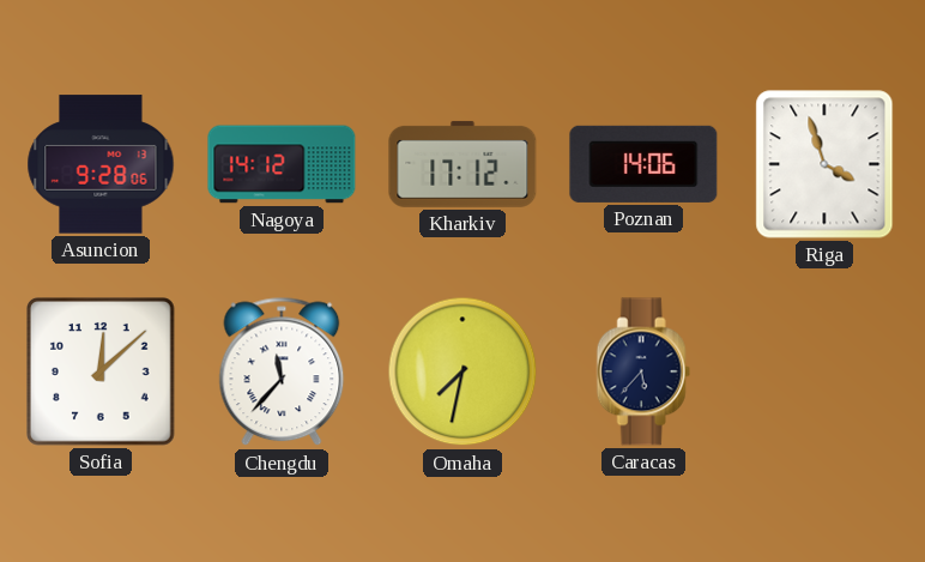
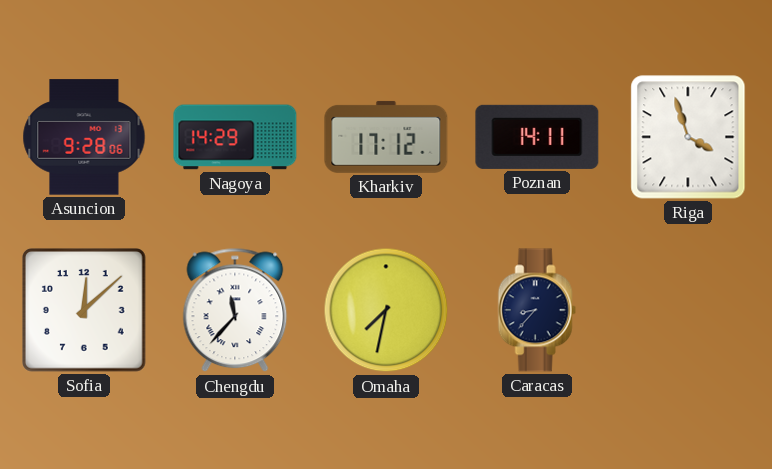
Nagoya: 14:12 -> 14:29 (235, 137)
Poznan: 14:06 -> 14:11 (537, 137)
Caracas: 5:37 -> 8:37 (537, 310)
